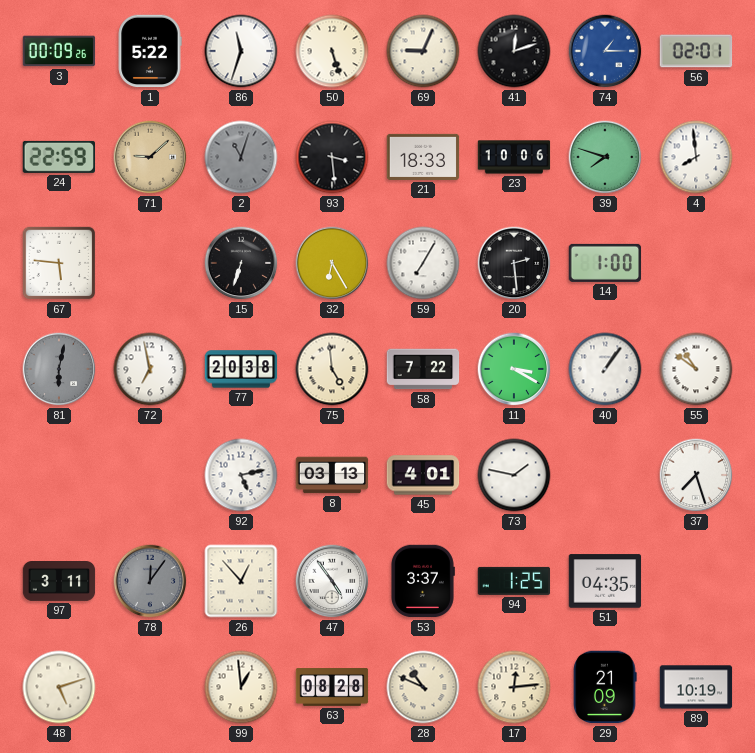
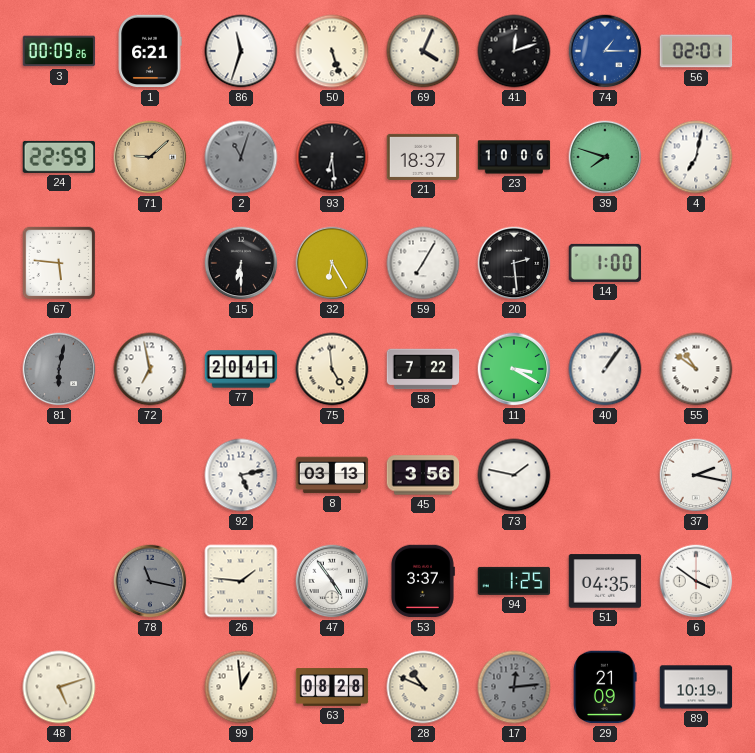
1: 5:22 -> 6:21 (150, 51)
69: 9:04 -> 4:04 (423, 51)
93: 3:29 -> 6:29 (332, 157)
21: 18:33 -> 18:37 (423, 157)
4: 7:59 -> 7:02 (696, 157)
15: 6:33 -> 6:30 (241, 263)
77: 20:38 -> 20:41 (241, 369)
45: 4:01 -> 3:56 (423, 475)
37: 7:27 -> 2:17 (696, 475)
97: 3:11 -> none (59, 582)
78: 12:06 -> 11:17 (150, 581)
26: 12:53 -> 1:46 (241, 581)
6: none -> 3:51 (696, 581)
17 dial: cream -> grey (514, 687)
